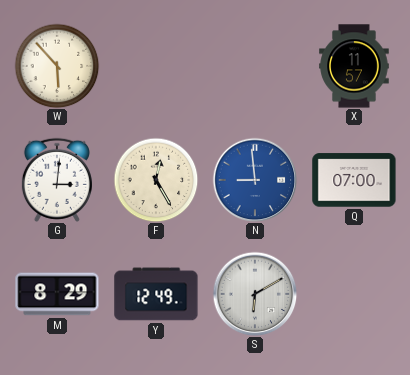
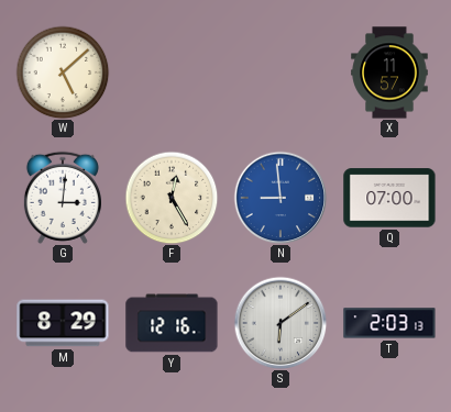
W: 5:53 -> 5:08 (63, 73)
Y: 12:49 -> 12:16 (172, 323)
S: 6:10 -> 6:09 (280, 323)
T: none -> 2:03 (389, 323)
